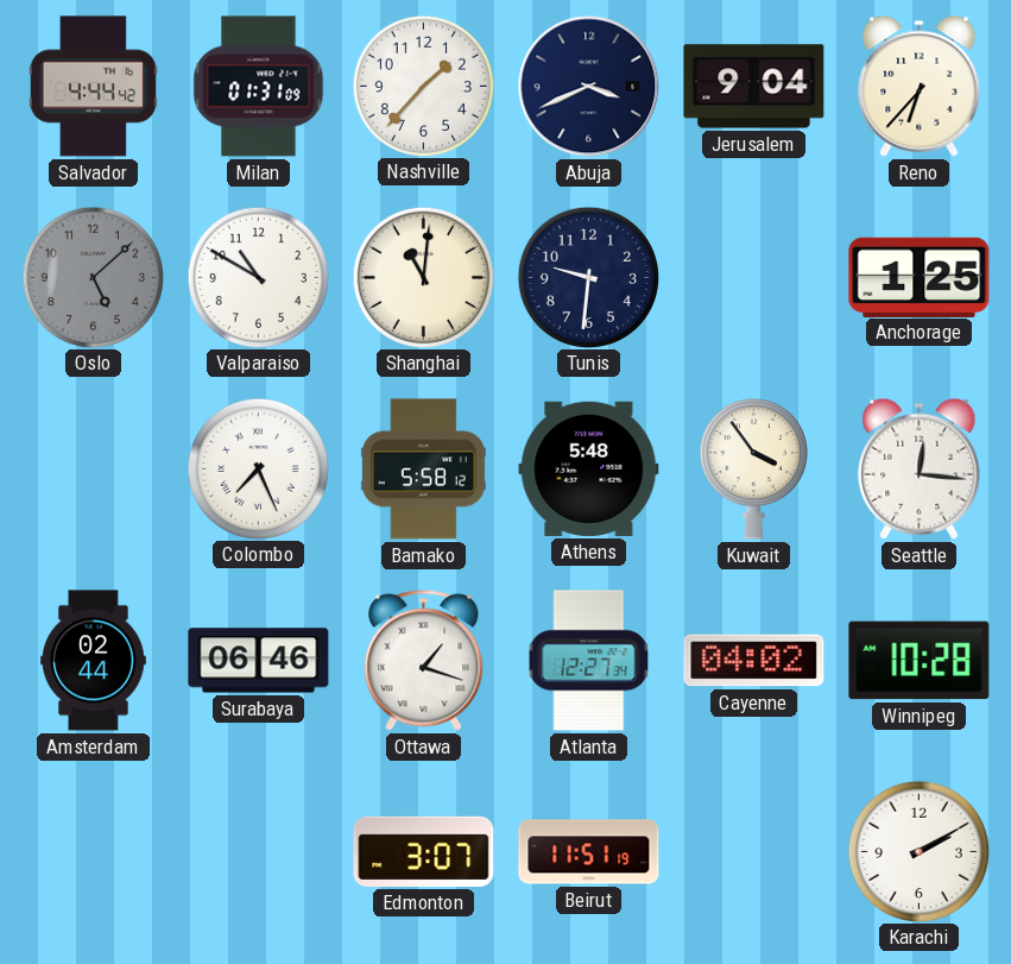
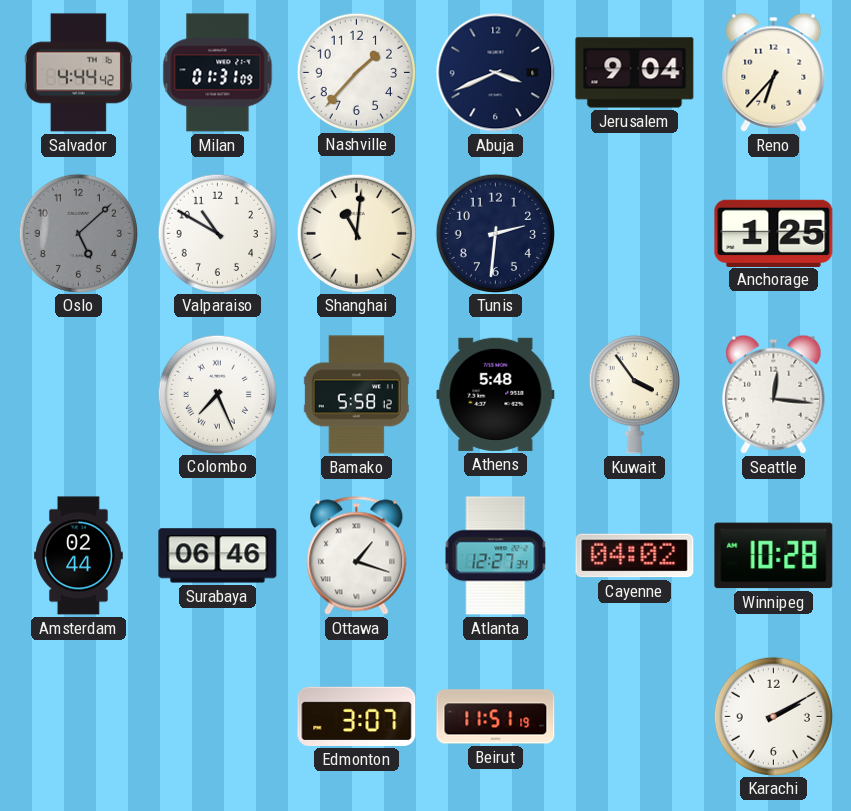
Tunis: 9:31 -> 2:31 (495, 233)
